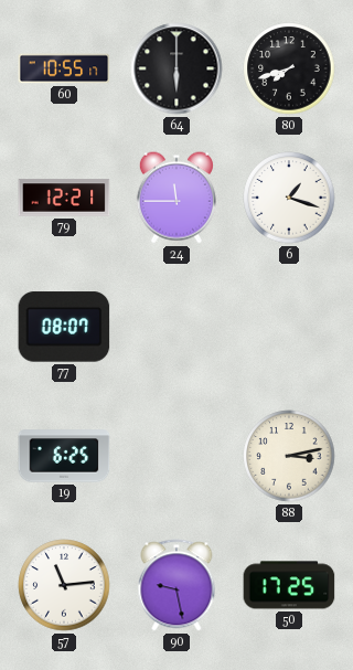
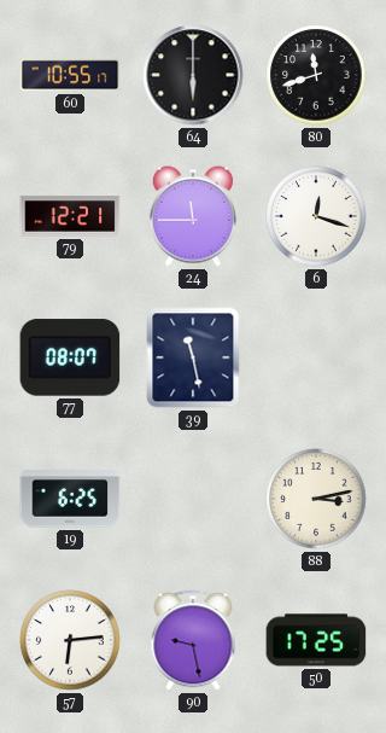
80: 7:42 -> 11:42 (316, 75)
6: 1:18 -> 12:18 (316, 216)
39: none -> 11:28 (193, 357)
57: 11:14 -> 6:14 (70, 640)
